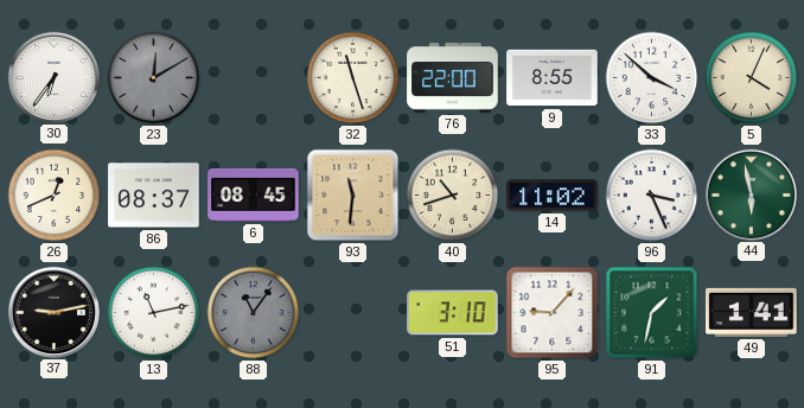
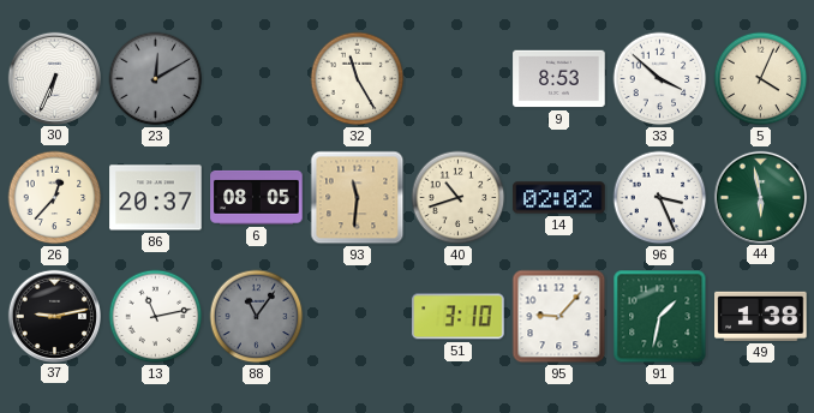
30: 6:36 -> 6:34 (54, 78)
32: 11:27 -> 11:25 (358, 79)
76: 22:00 -> none (453, 78)
9: 8:55 -> 8:53 (559, 79)
26: 12:41 -> 12:37 (55, 198)
86: 08:37 -> 20:37 (156, 198)
6: 08:45 -> 08:05 (257, 197)
14: 11:02 -> 02:02 (559, 198)
49: 1:41 -> 1:38 (761, 316)
